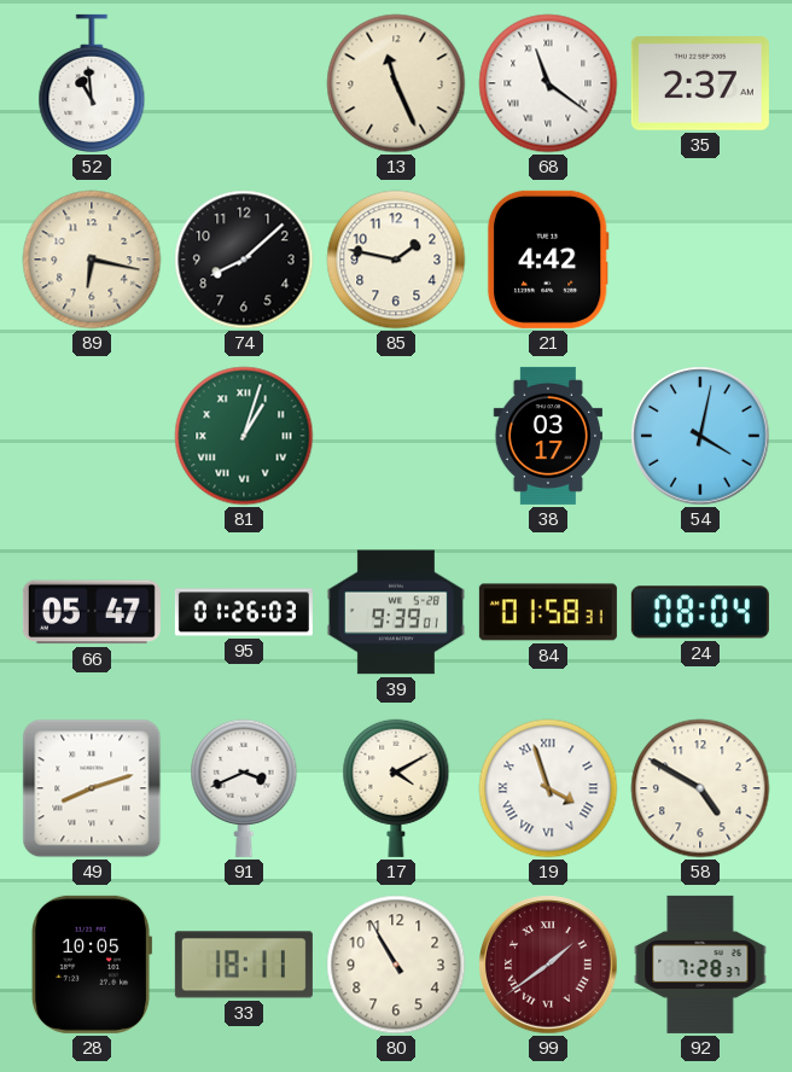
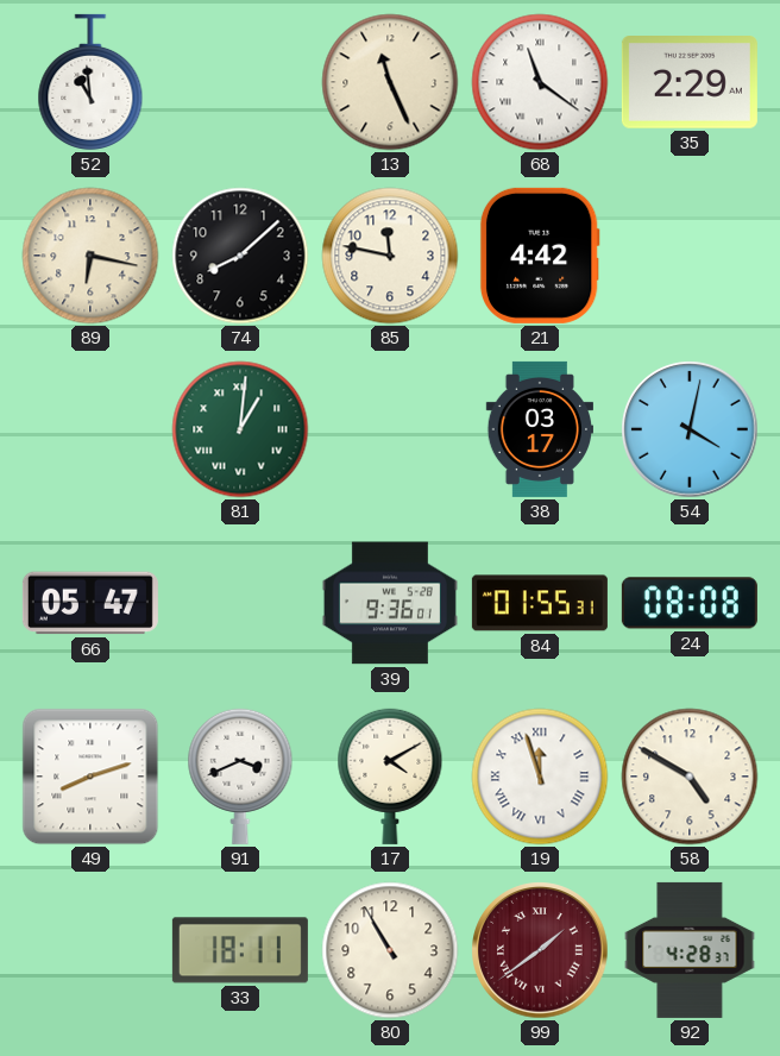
35: 2:37 -> 2:29 (690, 83)
85: 1:47 -> 11:47 (390, 256)
81: 1:03 -> 1:01 (240, 429)
95: 01:26 -> none (244, 612)
39: 9:39 -> 9:36 (390, 603)
84: 01:58 -> 01:55 (540, 603)
24: 08:04 -> 08:08 (690, 603)
19: 3:57 -> 11:57 (540, 777)
28: 10:05 -> none (92, 965)
92: 7:28 -> 4:28 (690, 950)
